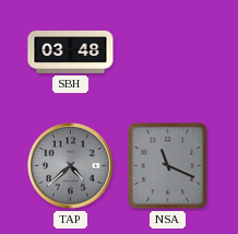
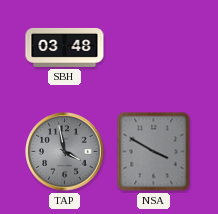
TAP: 4:38 -> 3:58 (65, 152)
NSA: 11:19 -> 3:50 (154, 152)
